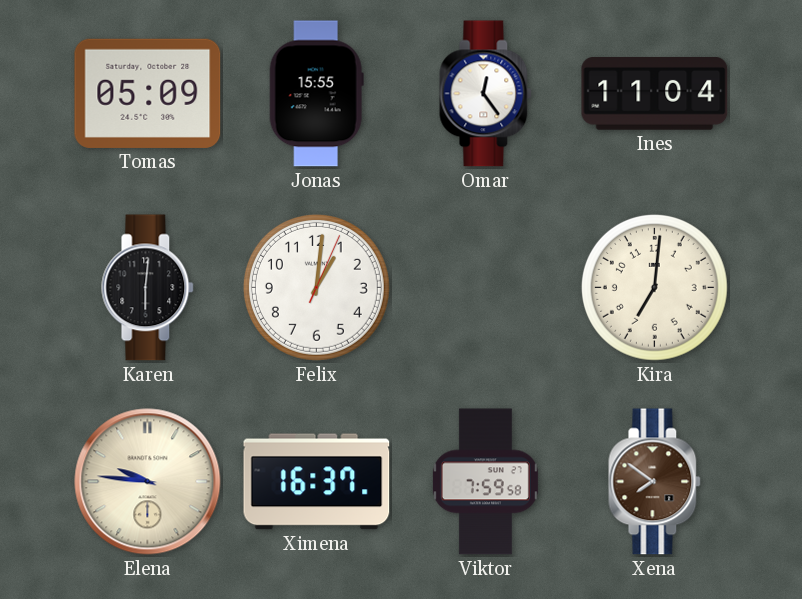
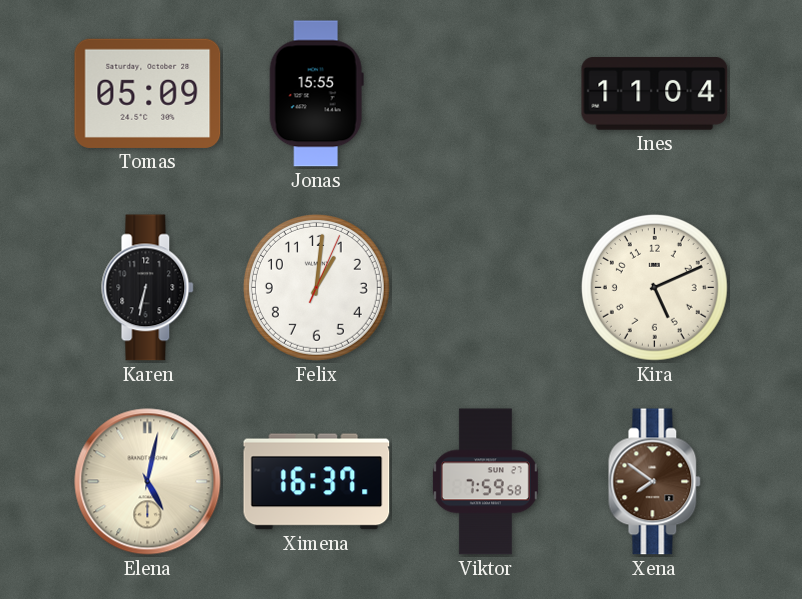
Omar: 12:24 -> none (486, 94)
Karen: 6:01 -> 6:32 (148, 288)
Kira: 7:01 -> 5:11 (654, 287)
Elena: 9:46 -> 5:02 (148, 482)
